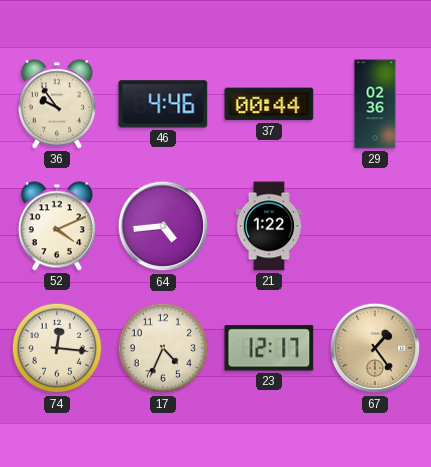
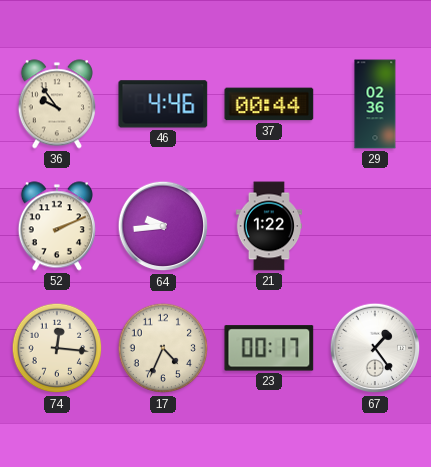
52: 4:11 -> 2:11 (57, 226)
64: 4:44 -> 9:44 (163, 226)
23: 12:17 -> 00:17 (269, 348)
67 dial: champagne -> white (375, 348)
